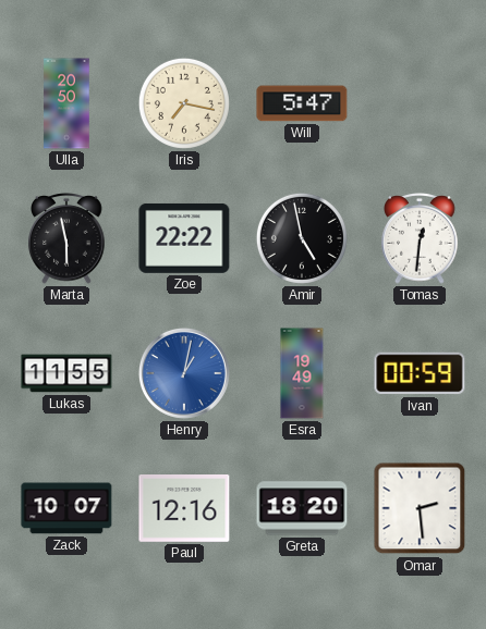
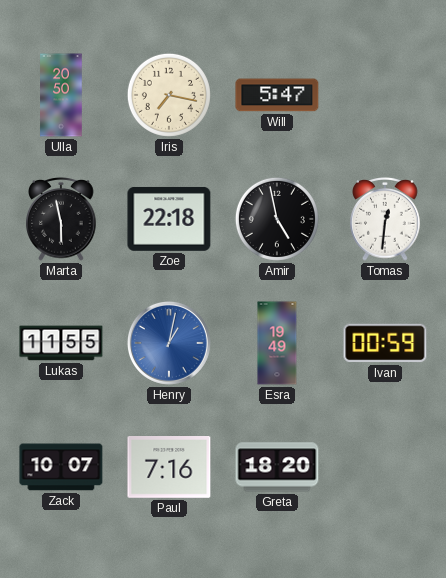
Zoe: 22:22 -> 22:18 (169, 219)
Paul: 12:16 -> 7:16 (169, 468)
Omar: 2:29 -> none (420, 508)
